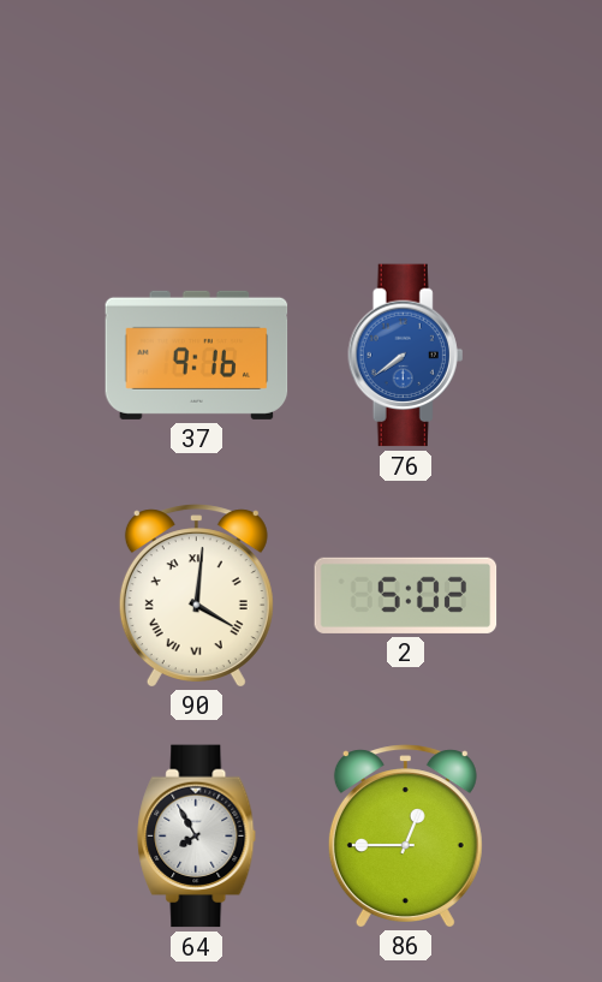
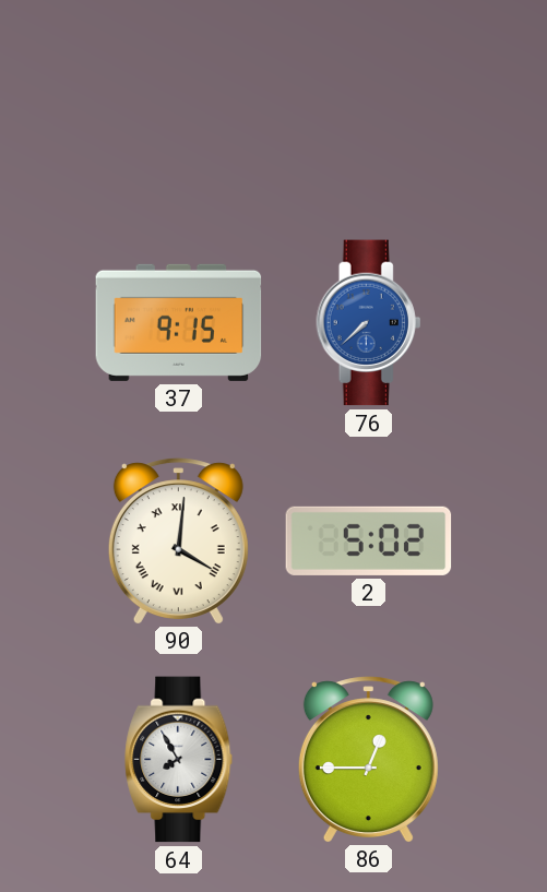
37: 9:16 -> 9:15 (179, 322)
76: 7:39 -> 7:38 (369, 323)
